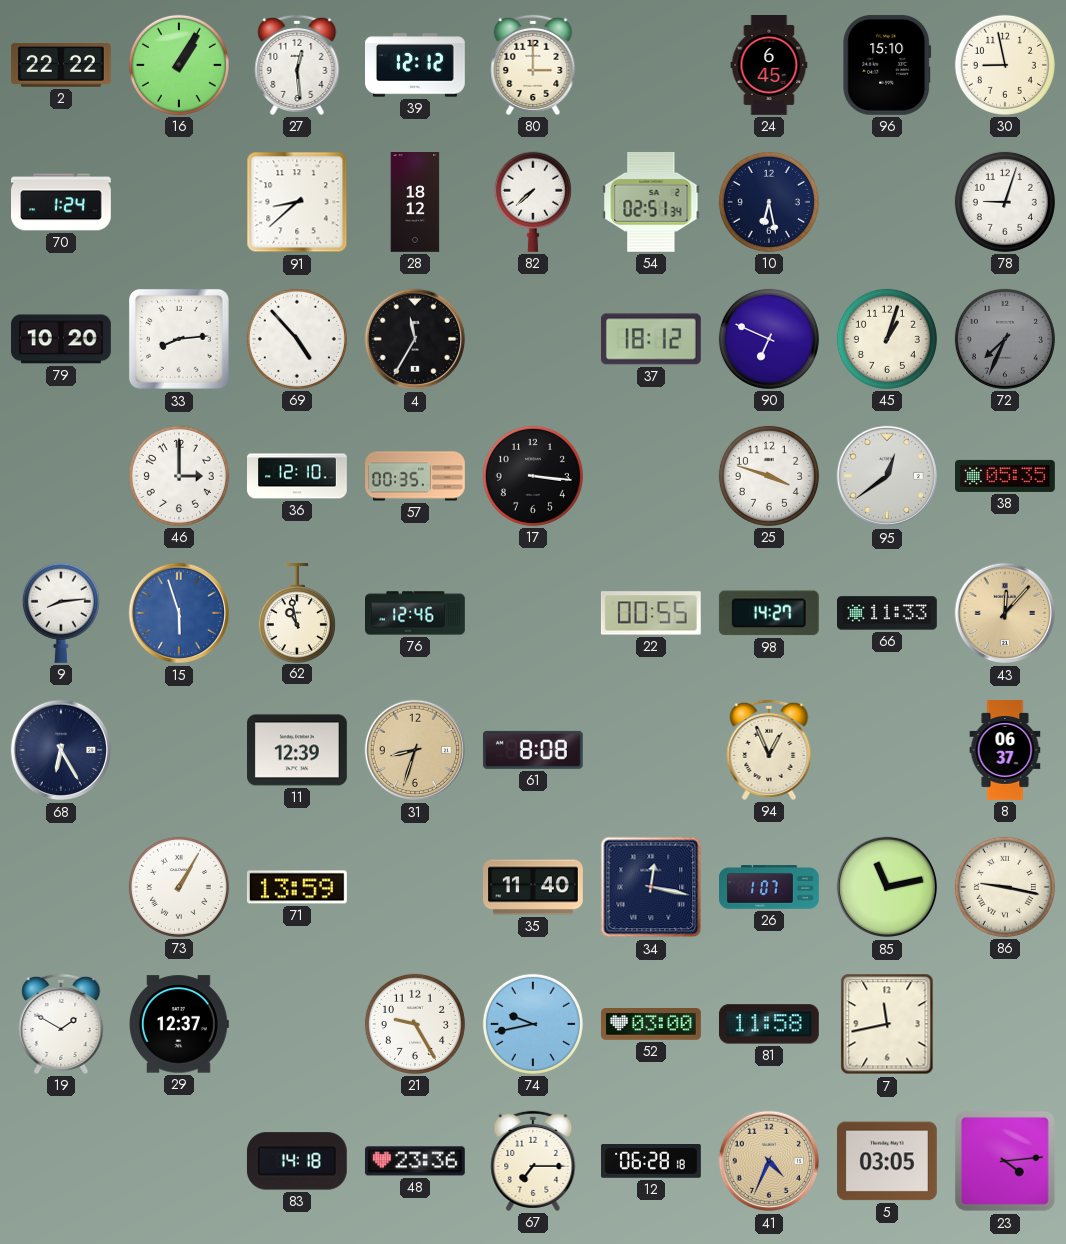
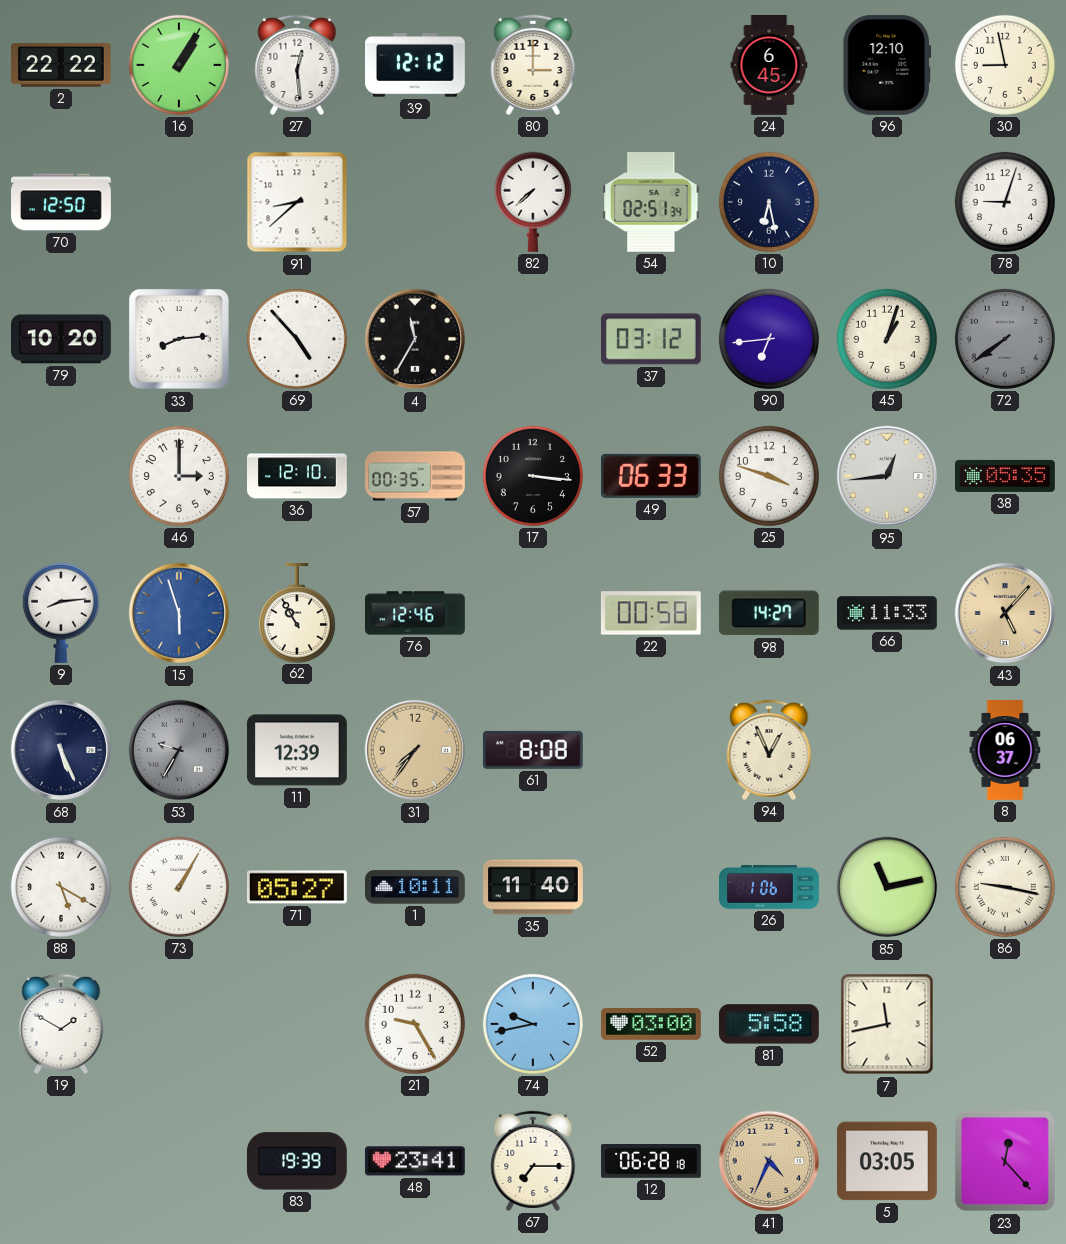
96: 15:10 -> 12:10 (887, 65)
70: 1:24 -> 12:50 (62, 202)
28: 18:12 -> none (415, 203)
37: 18:12 -> 03:12 (651, 339)
90: 6:49 -> 6:44 (769, 339)
72: 7:34 -> 7:39 (1005, 339)
49: none -> 06:33 (651, 476)
95: 12:39 -> 12:44 (887, 476)
62: 10:58 -> 10:55 (297, 613)
22: 00:55 -> 00:58 (651, 613)
43: 12:07 -> 5:07 (1005, 613)
68: 6:25 -> 5:26 (61, 750)
53: none -> 9:35 (179, 750)
31: 8:33 -> 7:36 (415, 750)
88: none -> 5:20 (61, 887)
71: 13:59 -> 05:27 (297, 887)
1: none -> 10:11 (415, 887)
34: 12:17 -> none (651, 887)
26: 1:07 -> 1:06 (770, 887)
29: 12:37 -> none (179, 1024)
81: 11:58 -> 5:58 (769, 1024)
83: 14:18 -> 19:39 (297, 1161)
48: 23:36 -> 23:41 (415, 1161)
23: 4:14 -> 12:23 (1006, 1162)
